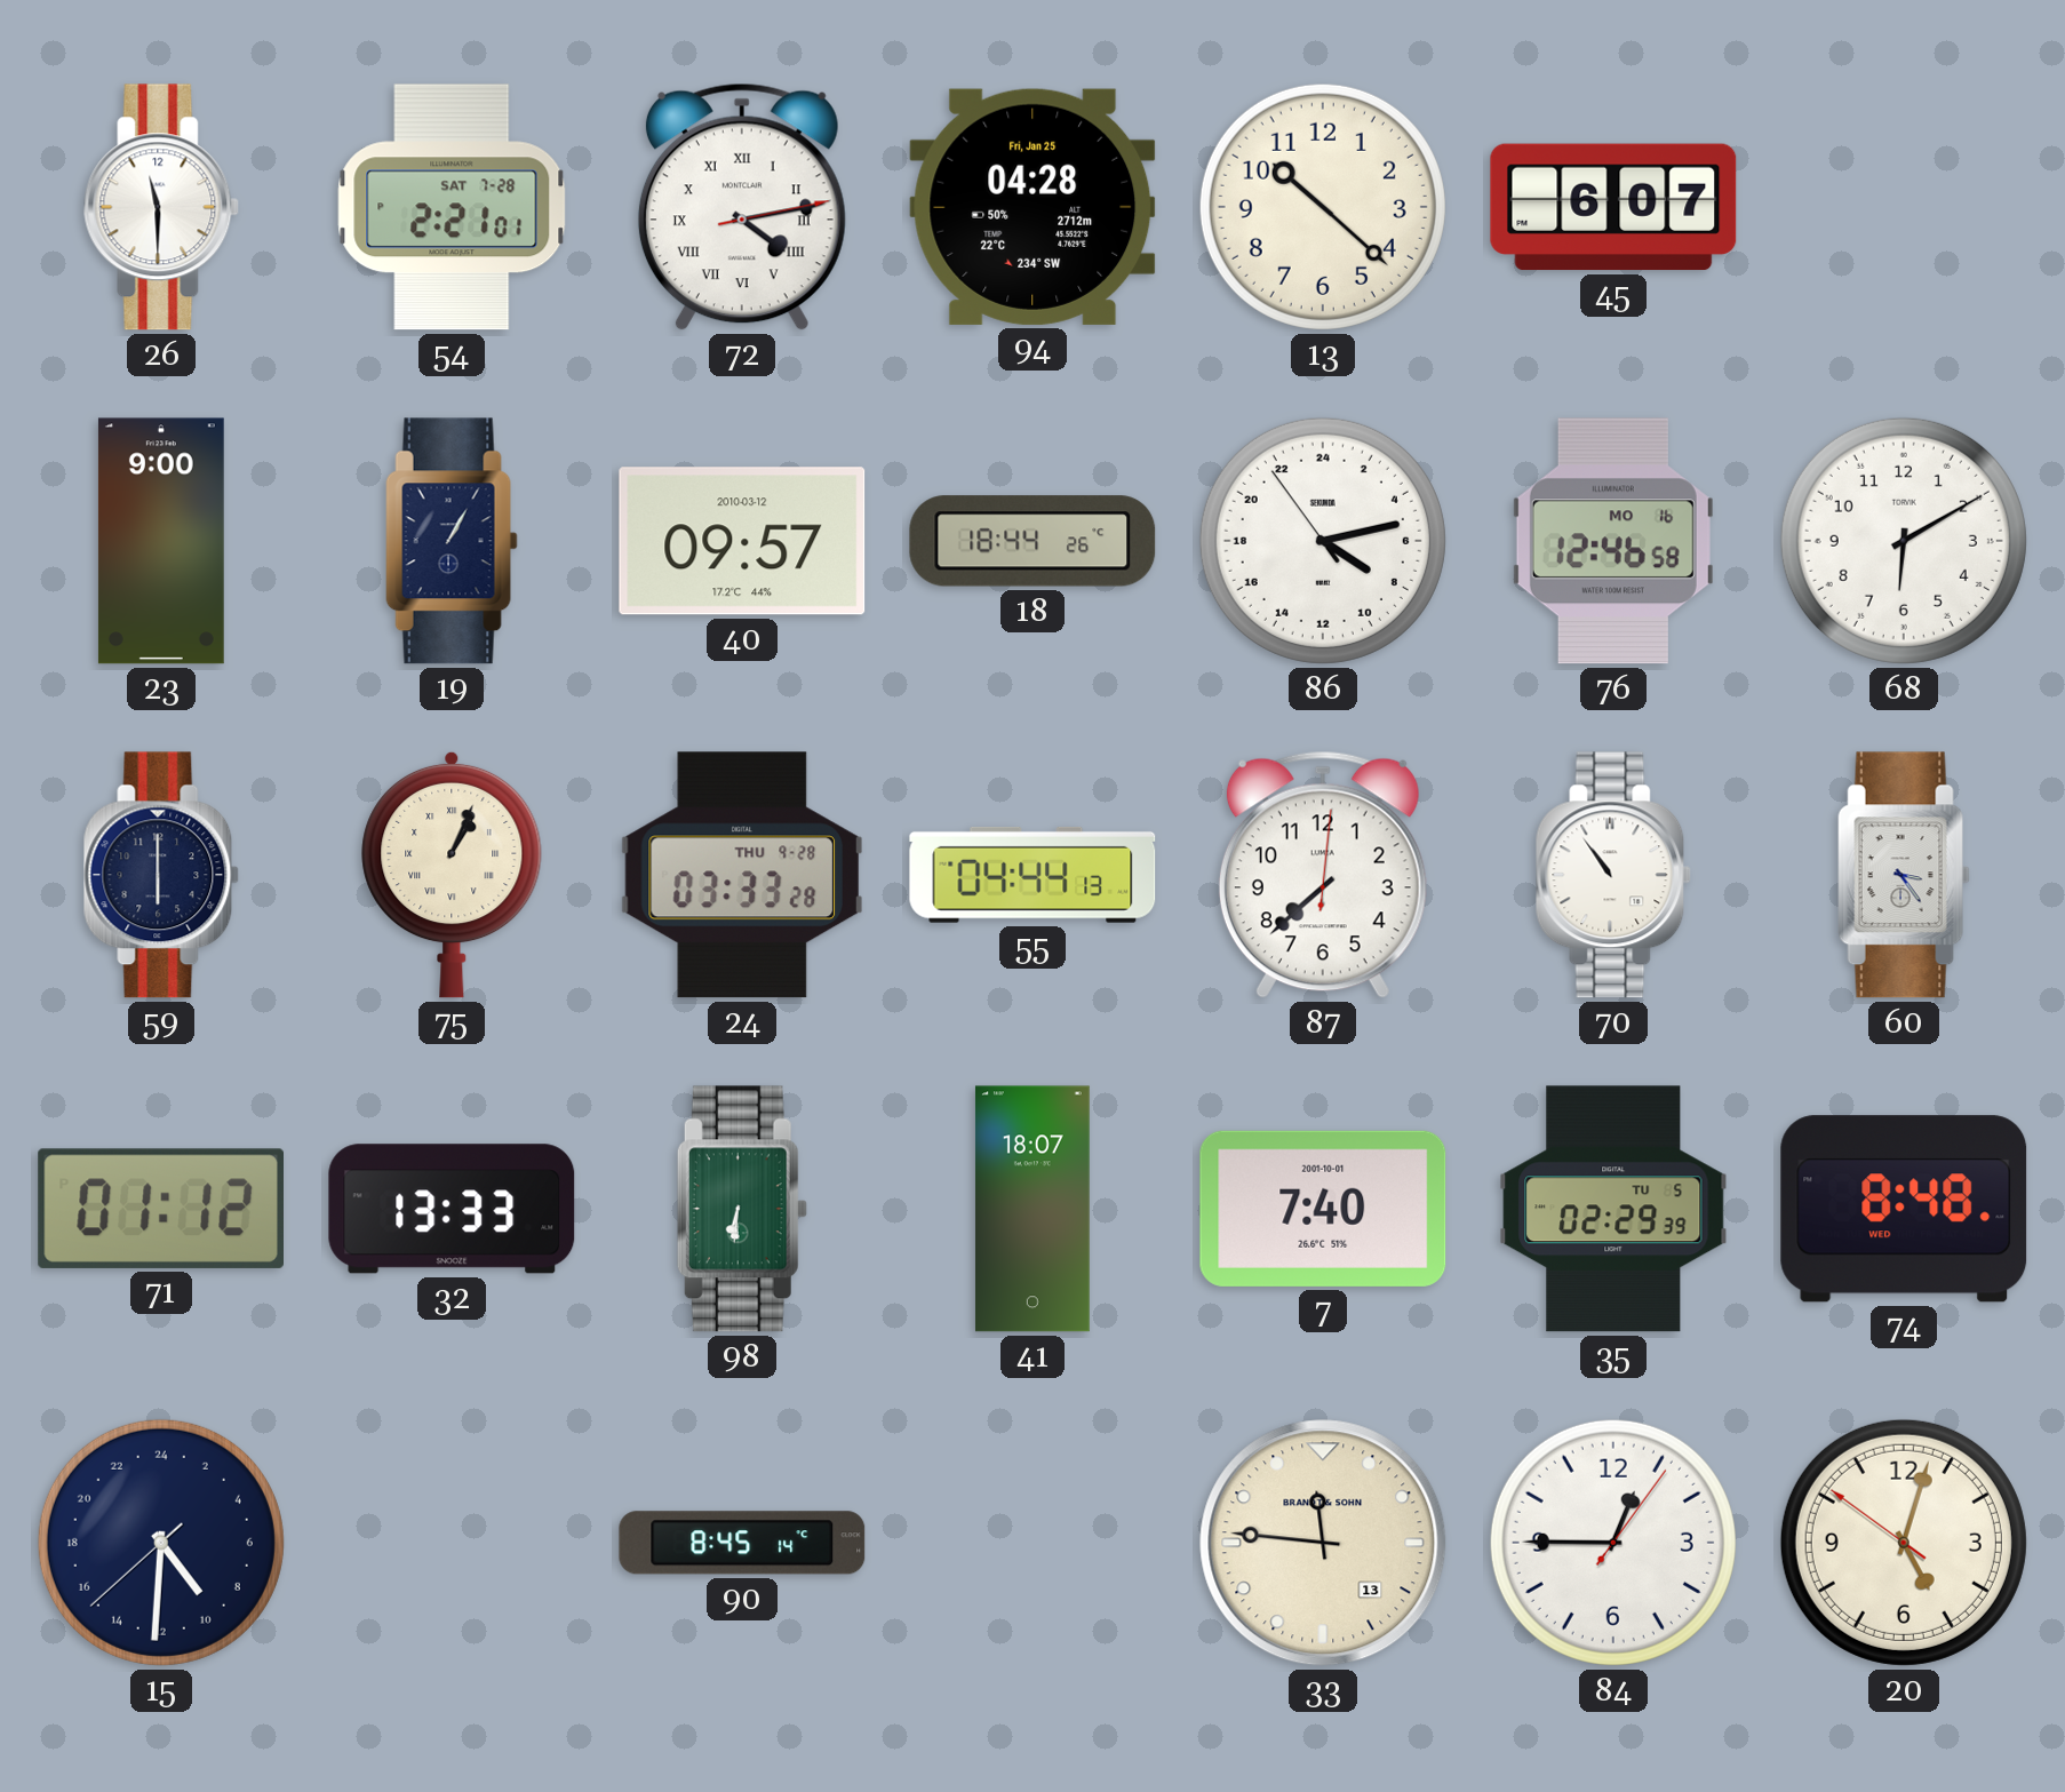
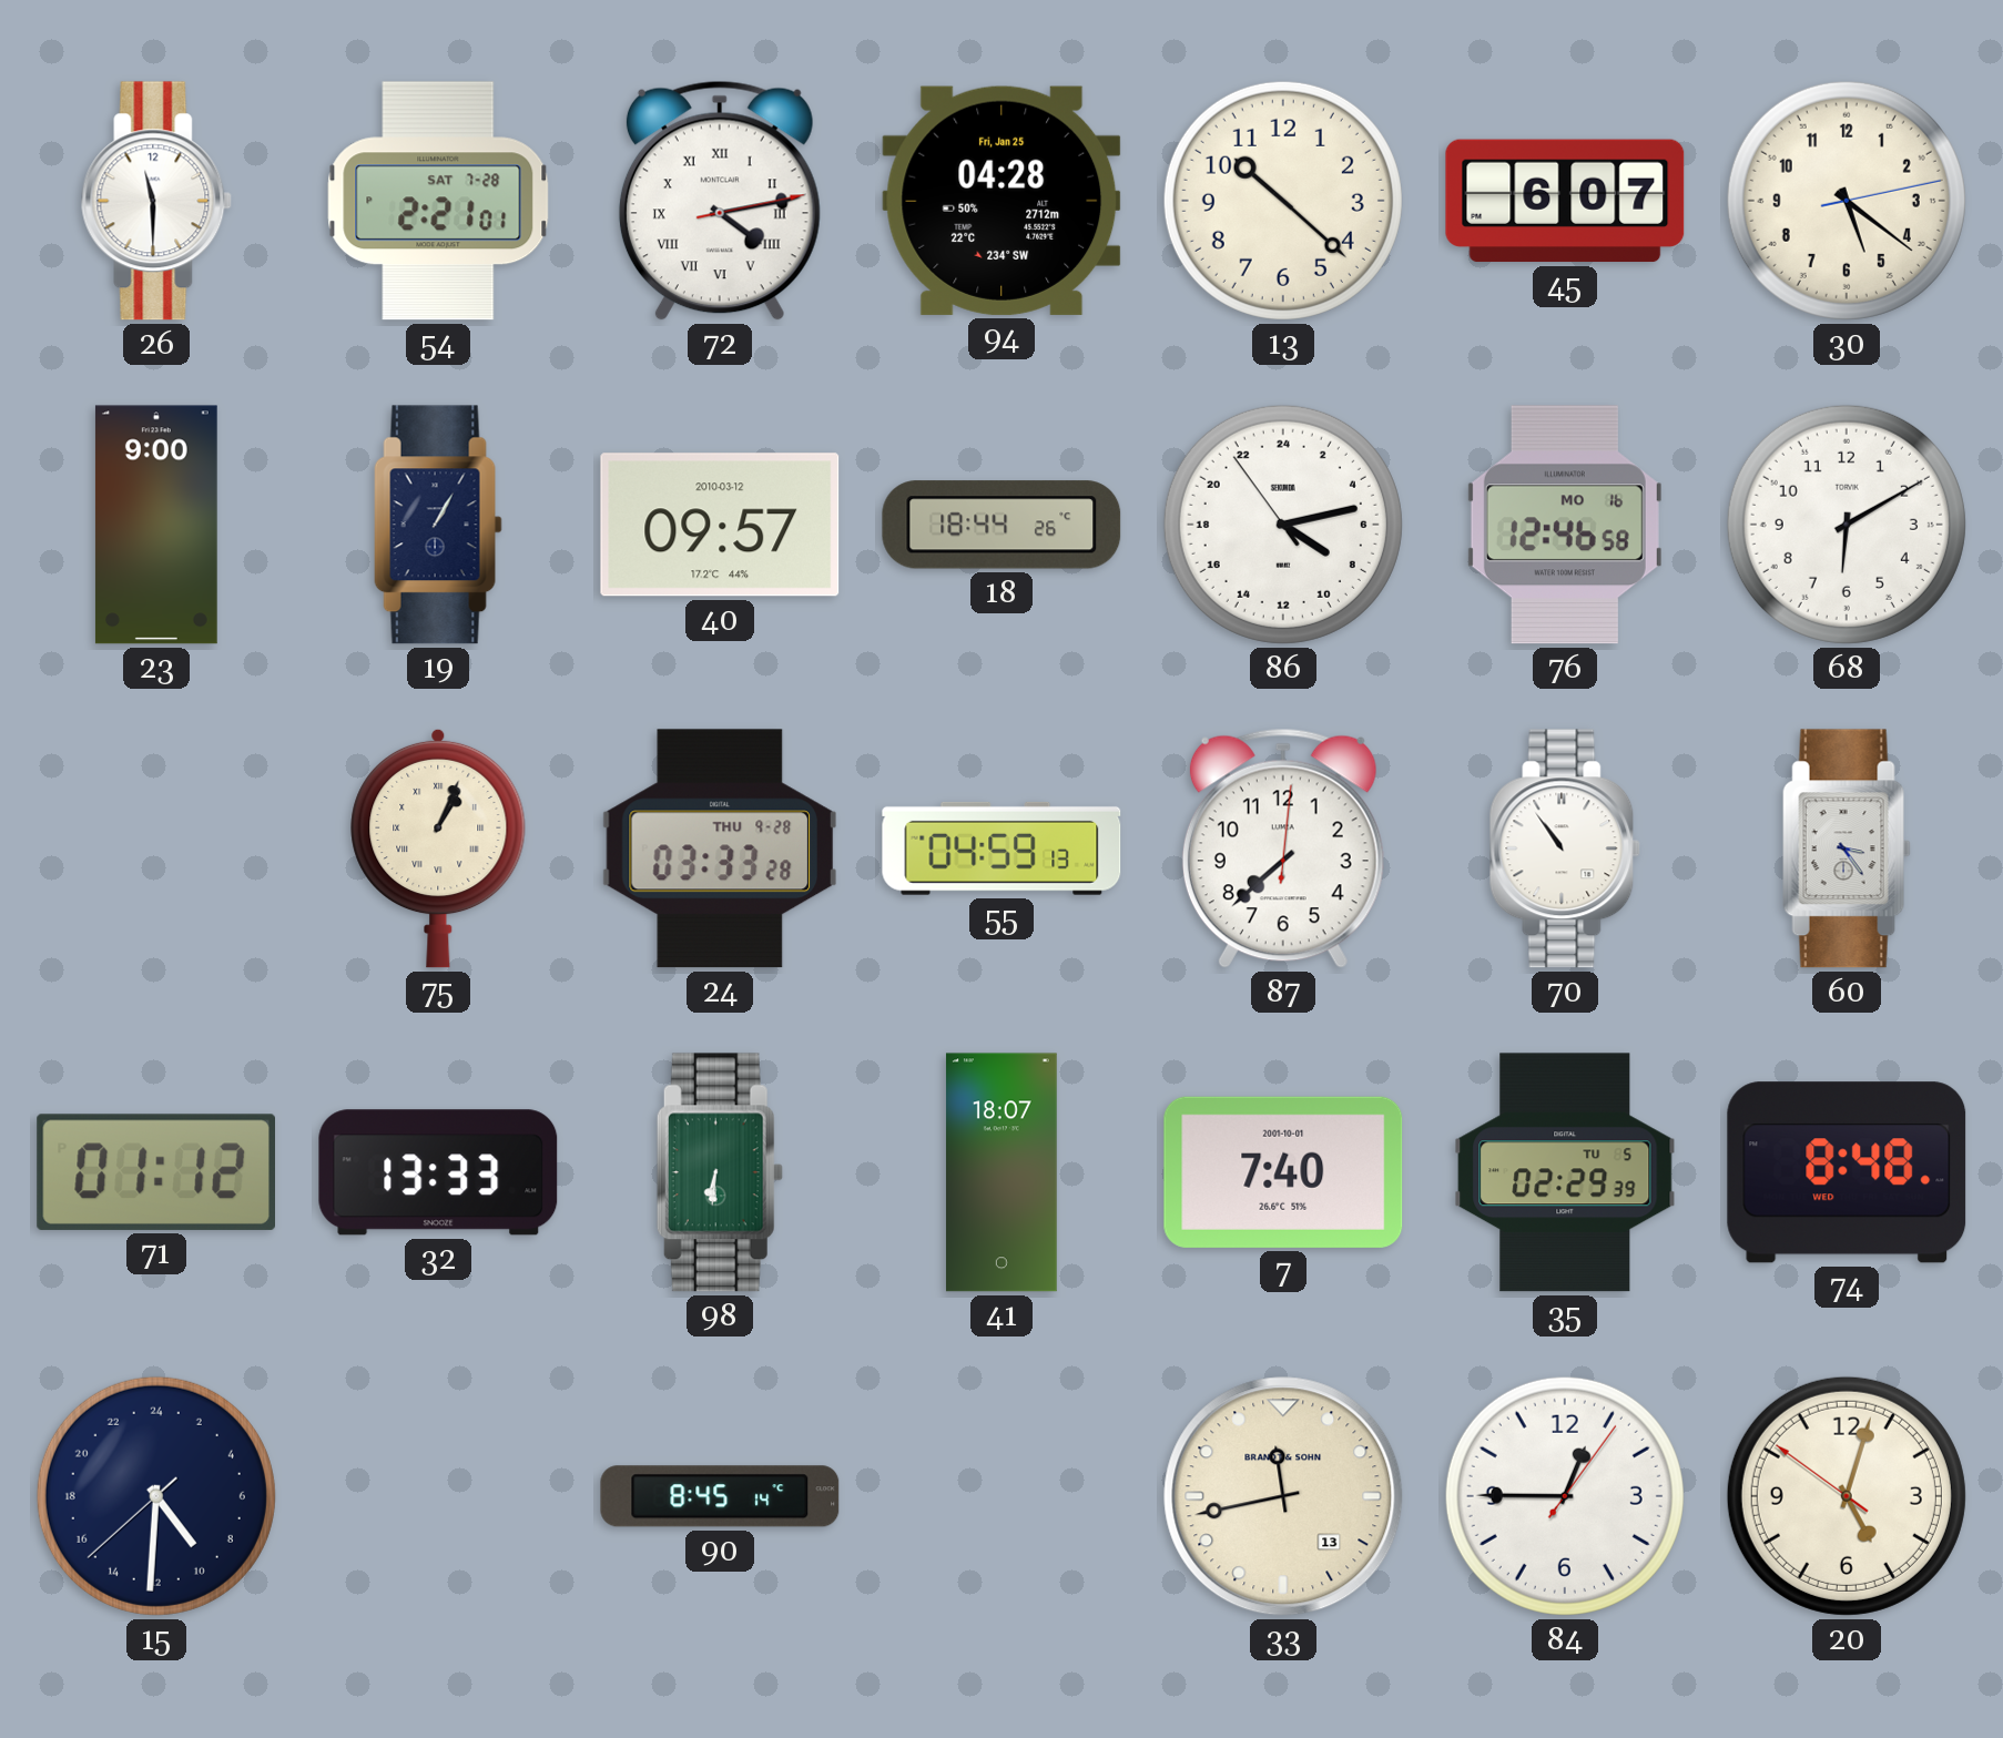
30: none -> 5:21 (1847, 201)
59: 6:00 -> none (161, 875)
55: 04:44 -> 04:59 (1002, 848)
33: 11:46 -> 11:43 (1283, 1496)
